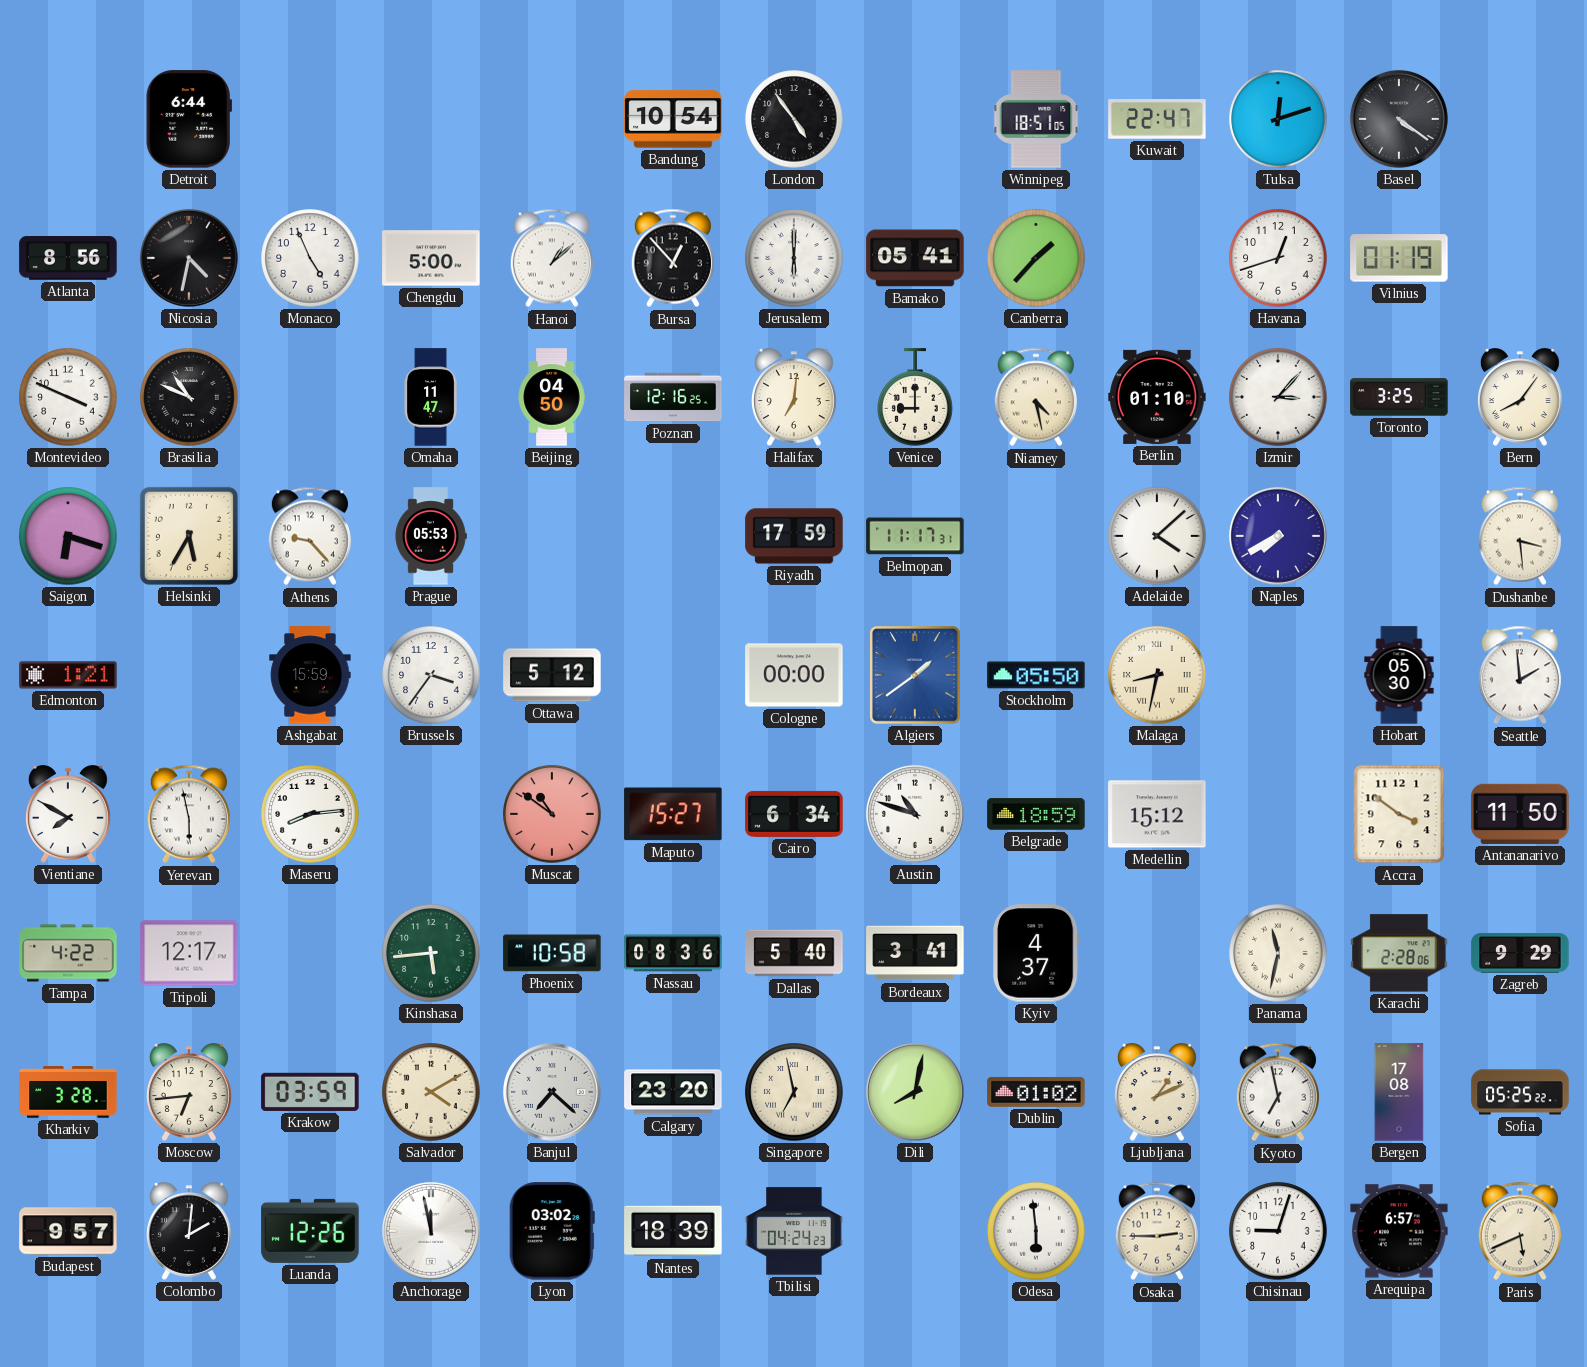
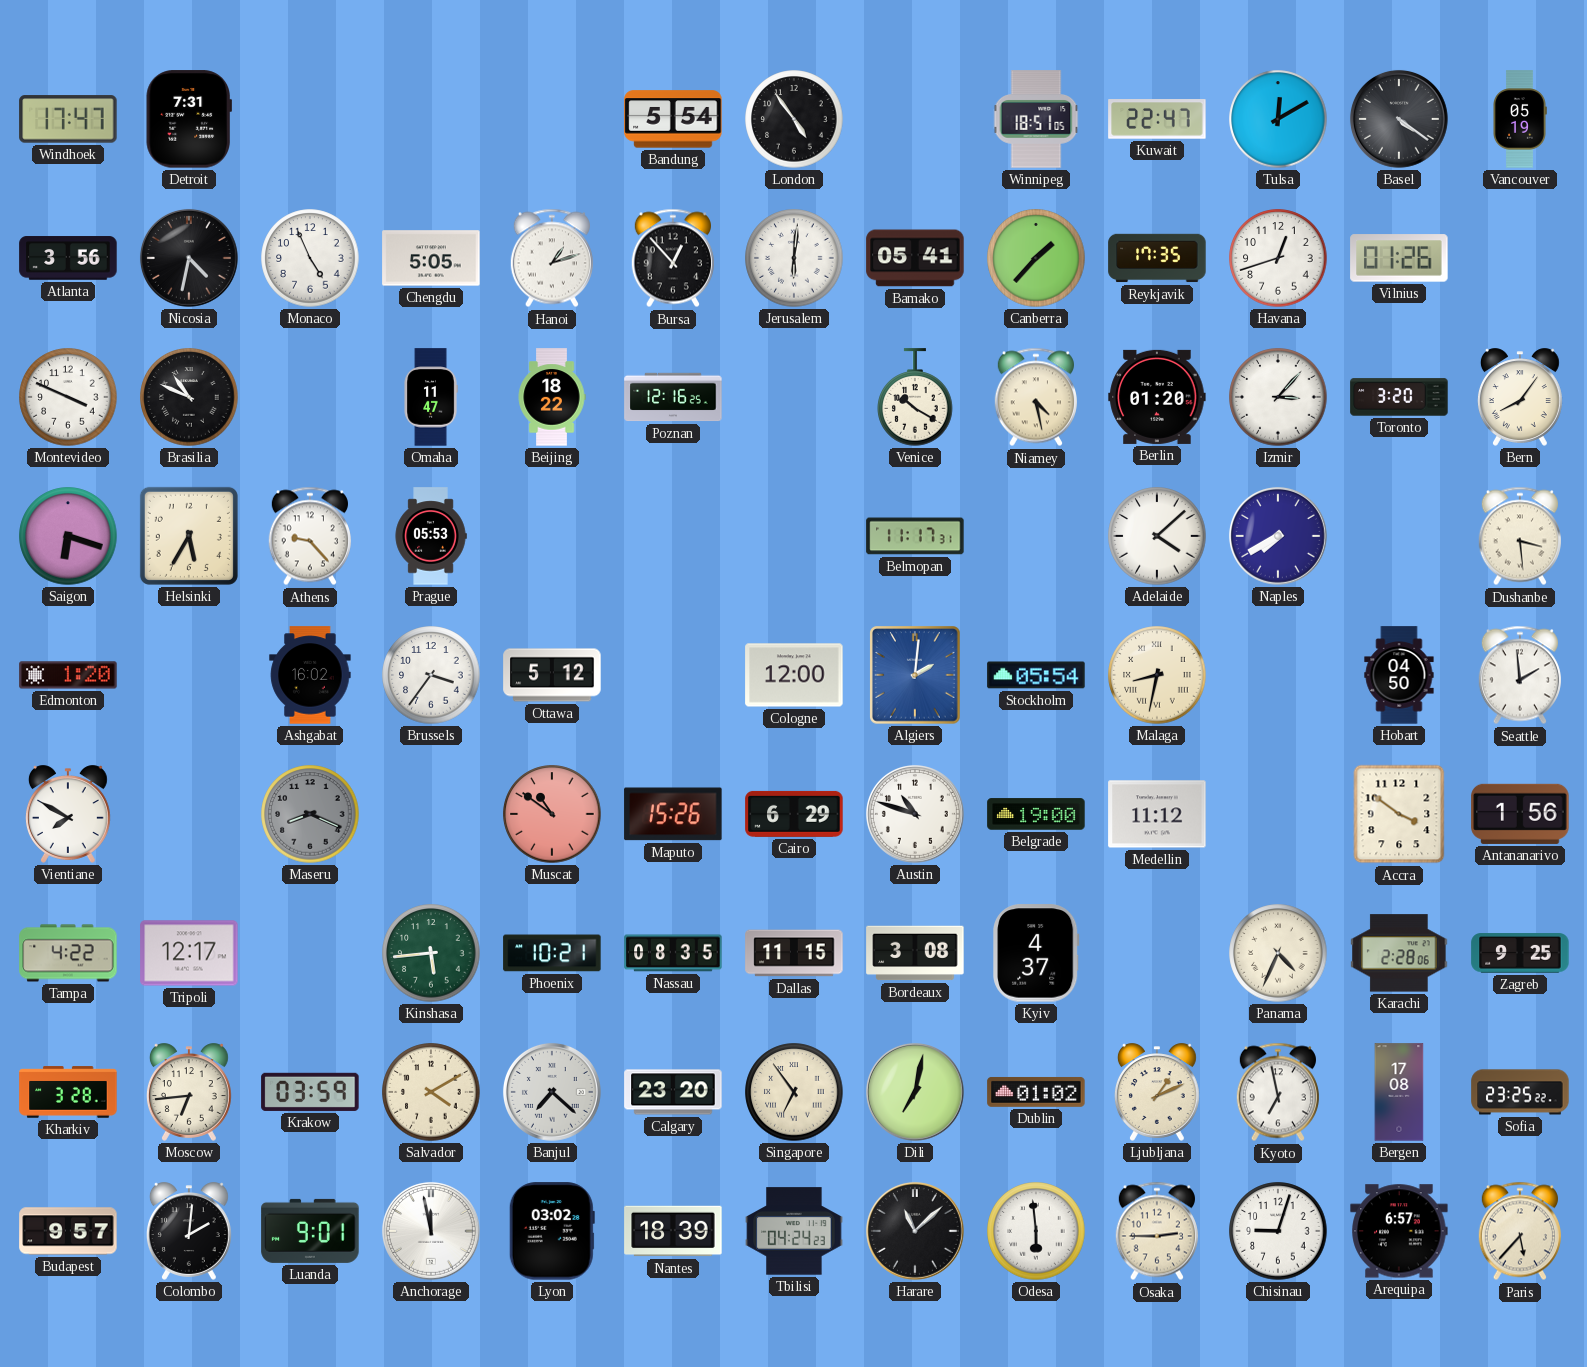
Windhoek: none -> 17:47 (68, 119)
Detroit: 6:44 -> 7:31 (188, 119)
Bandung: 10:54 -> 5:54 (673, 119)
Tulsa: 12:12 -> 12:10 (1278, 119)
Vancouver: none -> 05:19 (1520, 119)
Atlanta: 8:56 -> 3:56 (68, 258)
Chengdu: 5:00 -> 5:05 (431, 258)
Hanoi: 1:08 -> 1:12 (552, 258)
Jerusalem: 6:00 -> 6:01 (794, 258)
Reykjavik: none -> 17:35 (1157, 258)
Vilnius: 01:19 -> 01:26 (1399, 258)
Beijing: 04:50 -> 18:22 (552, 397)
Halifax: 7:01 -> none (794, 397)
Venice: 9:00 -> 10:20 (915, 397)
Berlin: 01:10 -> 01:20 (1157, 397)
Toronto: 3:25 -> 3:20 (1399, 397)
Riyadh: 17:59 -> none (794, 536)
Edmonton: 1:21 -> 1:20 (68, 675)
Ashgabat: 15:59 -> 16:02 (310, 675)
Cologne: 00:00 -> 12:00 (794, 675)
Algiers: 1:39 -> 2:01 (915, 675)
Stockholm: 05:50 -> 05:54 (1036, 675)
Hobart: 05:30 -> 04:50 (1399, 675)
Yerevan: 5:58 -> none (189, 814)
Maseru: 8:14 -> 8:19 (310, 814)
Maseru dial: white -> grey (310, 814)
Maputo: 15:27 -> 15:26 (673, 814)
Cairo: 6:34 -> 6:29 (794, 814)
Belgrade: 18:59 -> 19:00 (1036, 814)
Medellin: 15:12 -> 11:12 (1157, 814)
Antananarivo: 11:50 -> 1:56 (1520, 814)
Phoenix: 10:58 -> 10:21 (552, 953)
Nassau: 08:36 -> 08:35 (673, 953)
Dallas: 5:40 -> 11:15 (794, 953)
Bordeaux: 3:41 -> 3:08 (915, 953)
Panama: 11:32 -> 4:34 (1278, 953)
Zagreb: 9:29 -> 9:25 (1520, 953)
Singapore: 6:58 -> 6:54 (794, 1092)
Dili: 8:02 -> 7:02 (915, 1092)
Sofia: 05:25 -> 23:25 (1520, 1092)
Luanda: 12:26 -> 9:01 (310, 1231)
Harare: none -> 11:08 (915, 1231)
Paris: 5:41 -> 5:37 (1520, 1231)
